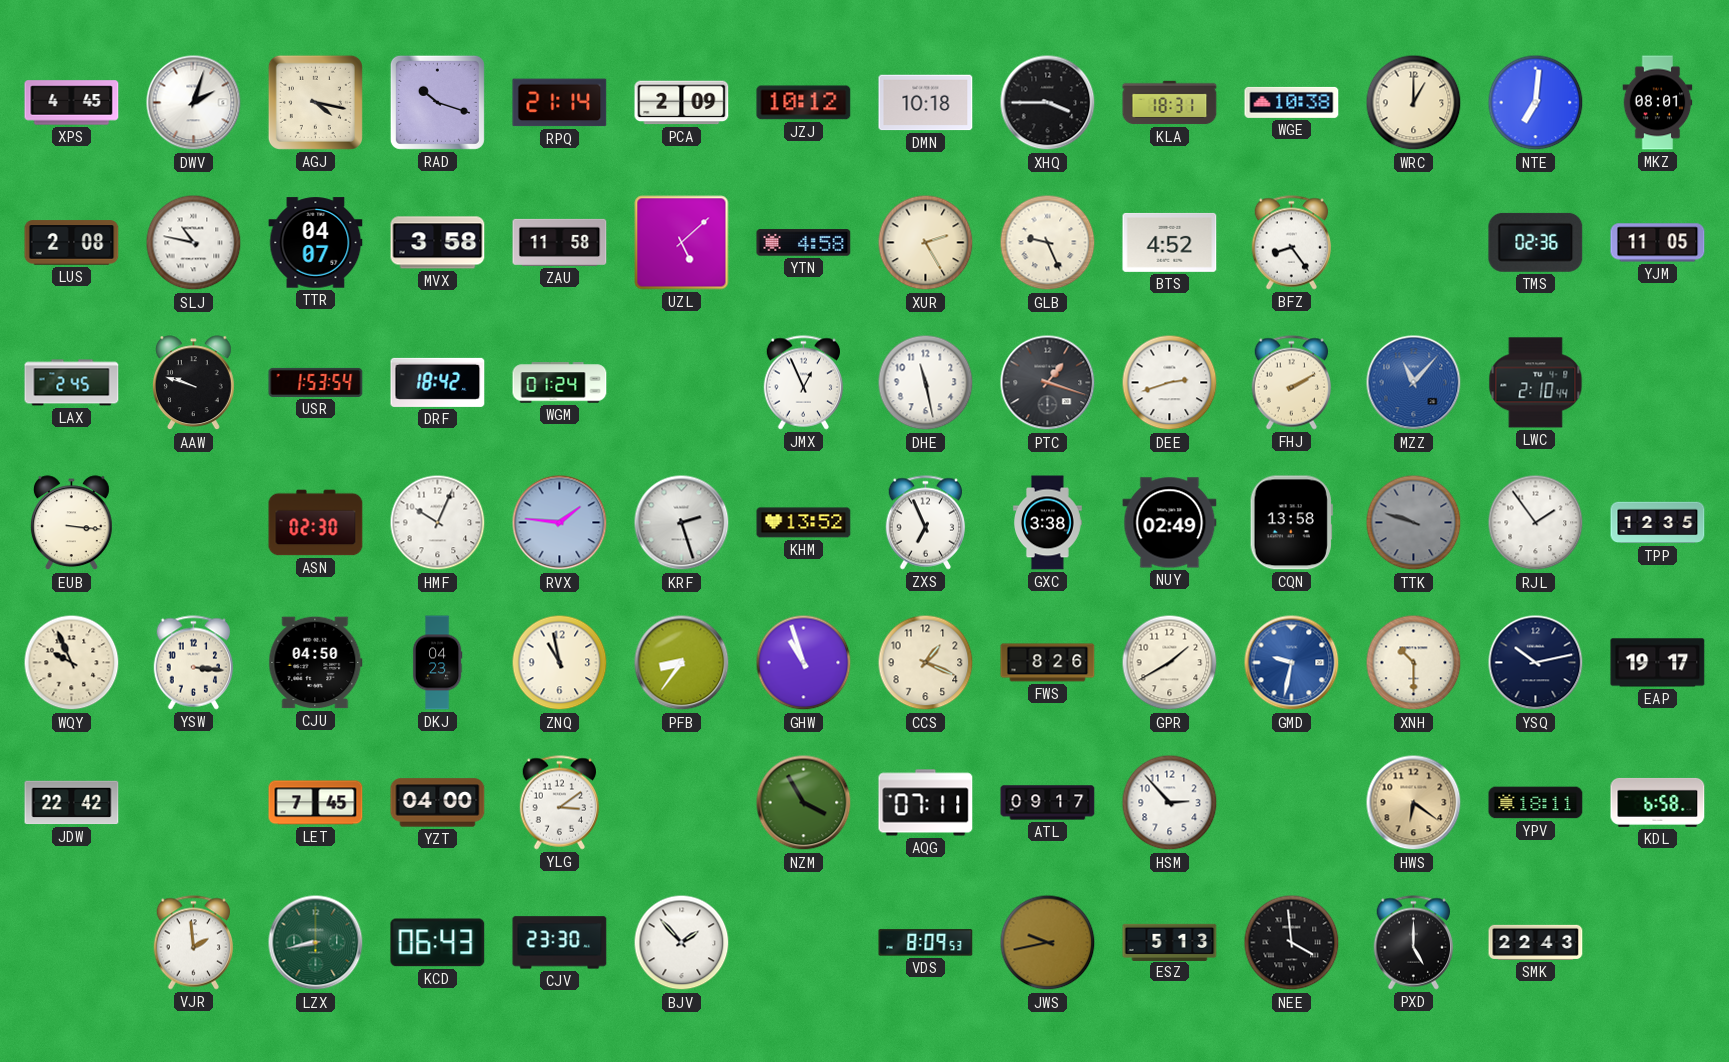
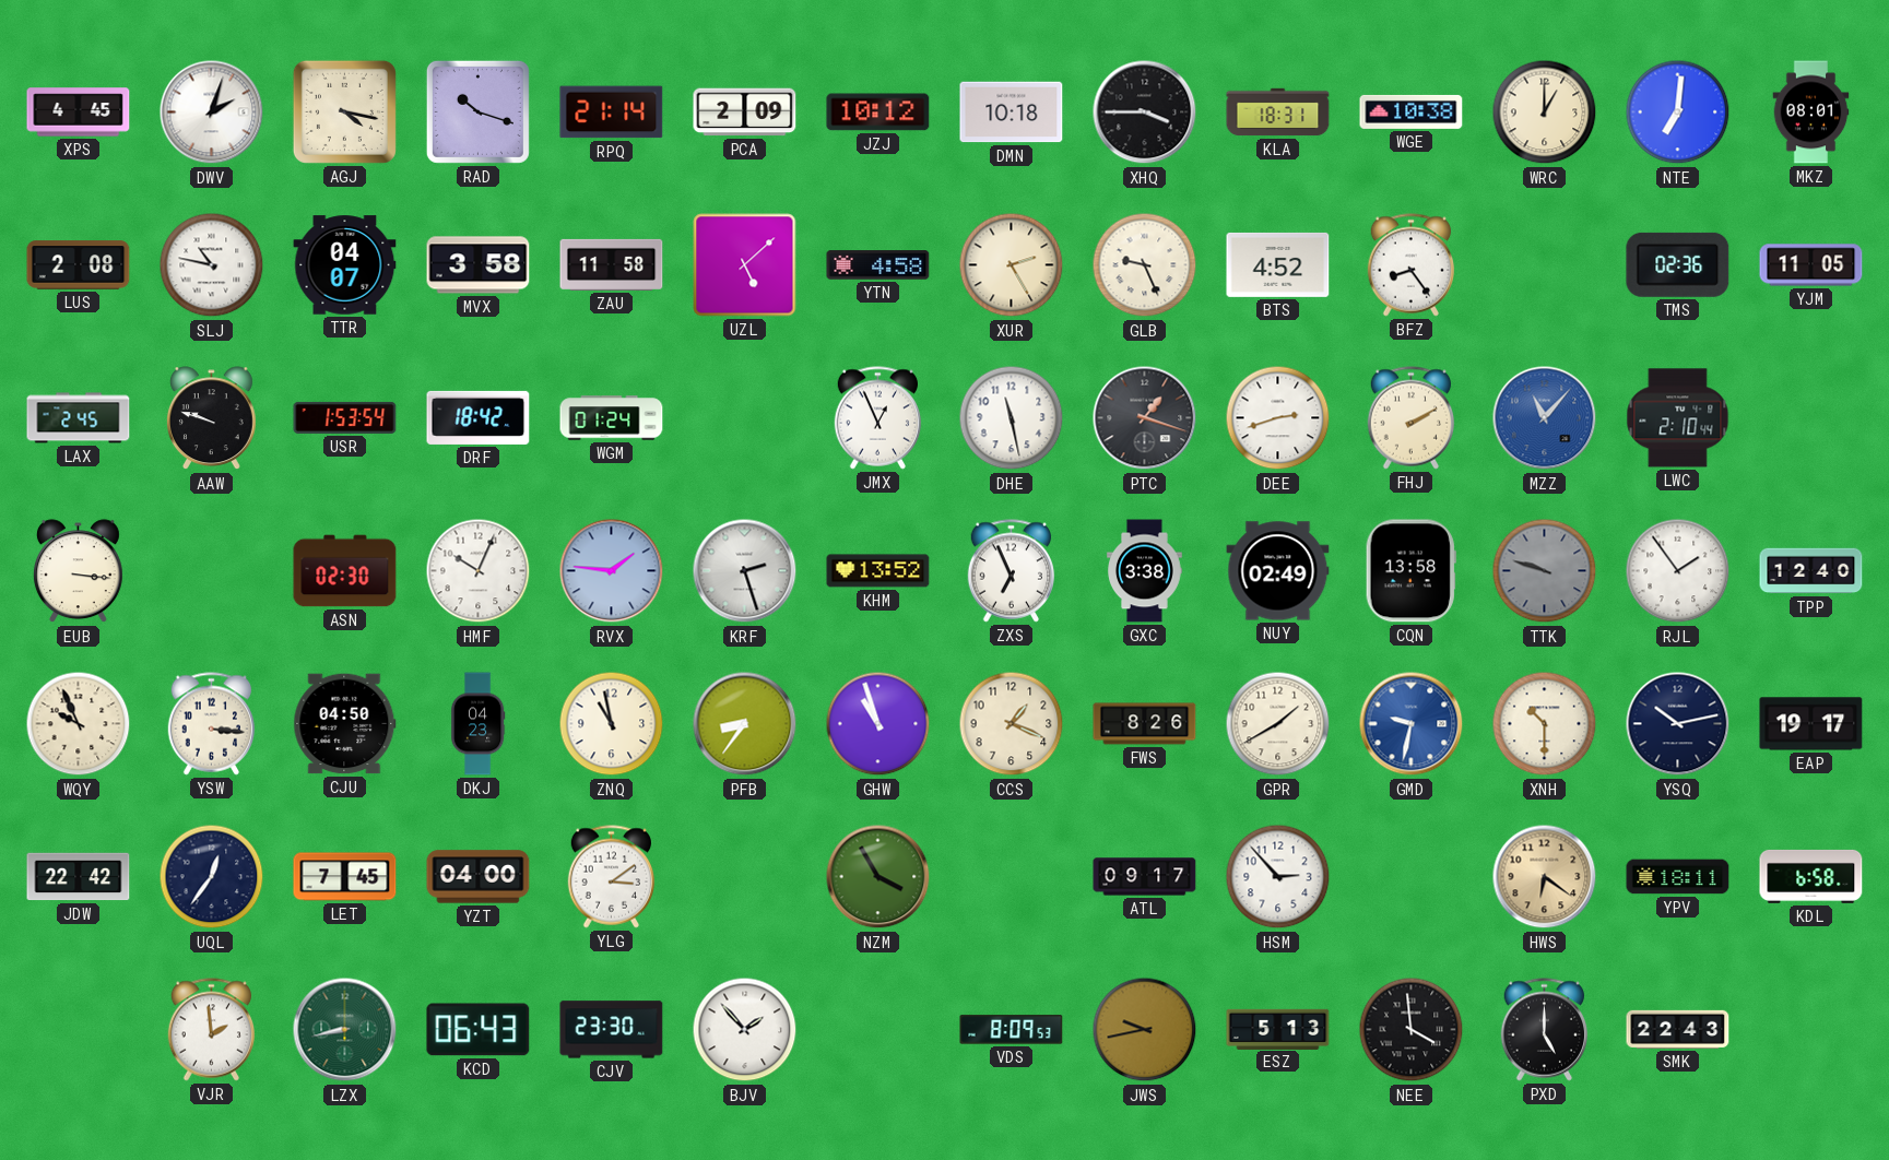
TPP: 12:35 -> 12:40 (1811, 571)
UQL: none -> 12:36 (212, 877)
AQG: 07:11 -> none (926, 803)
